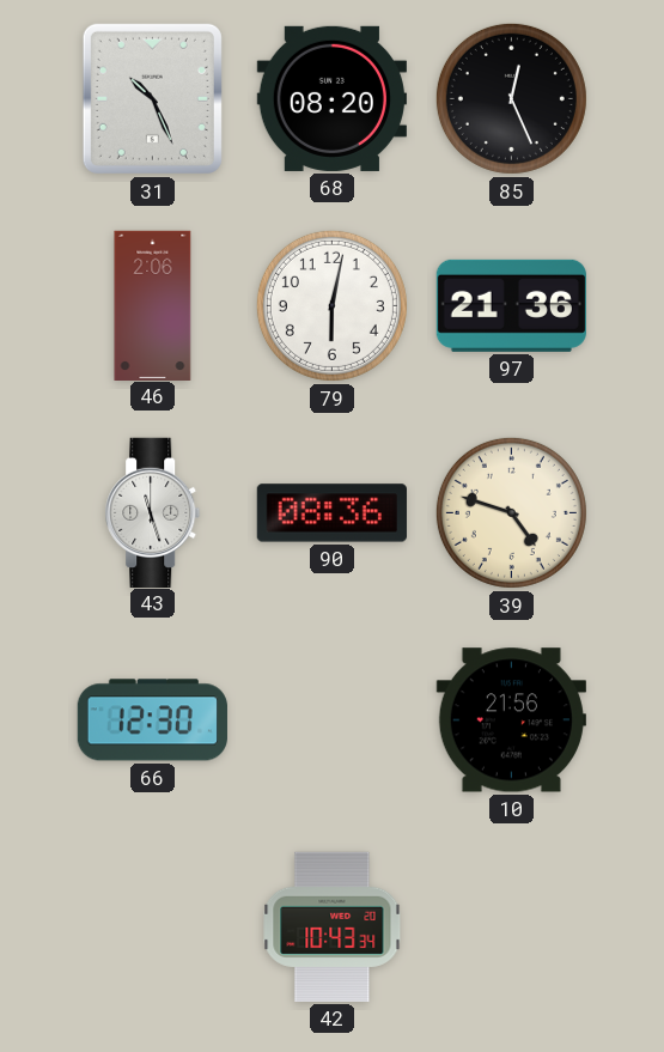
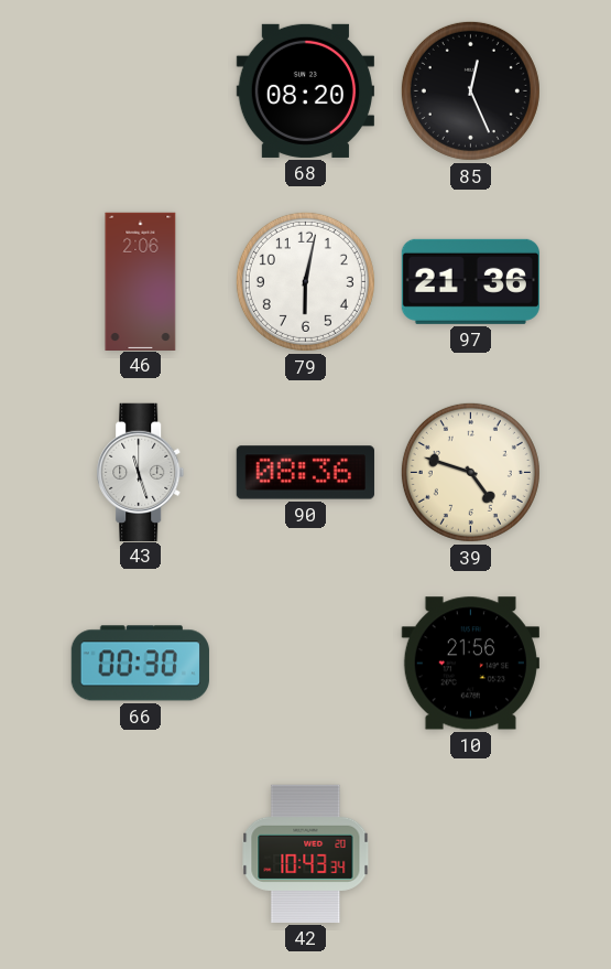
31: 10:26 -> none (152, 98)
66: 12:30 -> 00:30 (140, 664)
